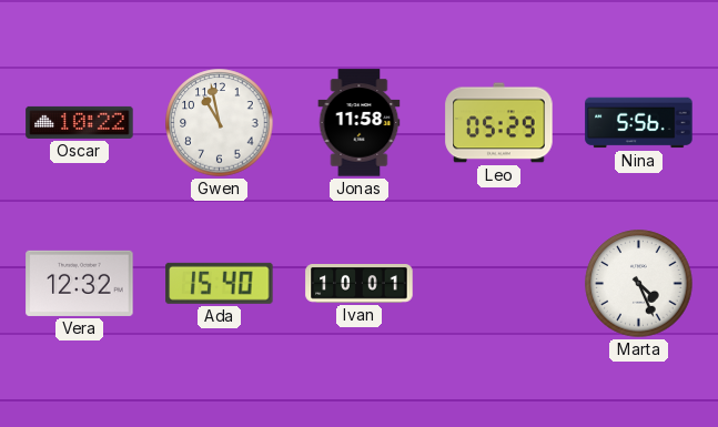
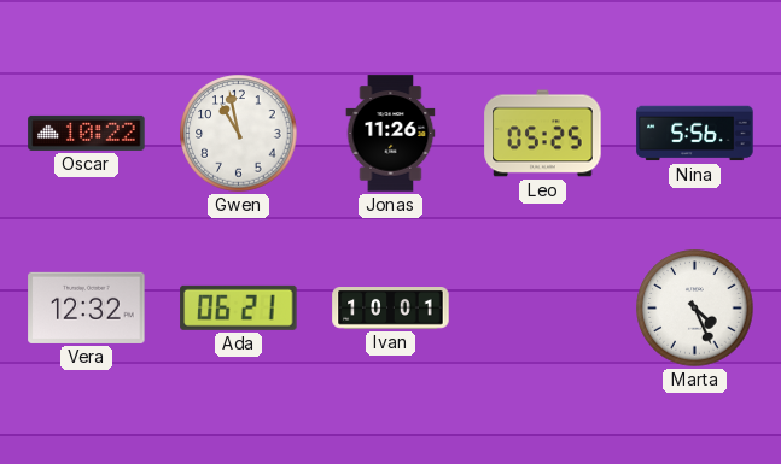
Jonas: 11:58 -> 11:26 (391, 134)
Leo: 05:29 -> 05:25 (543, 134)
Ada: 15:40 -> 06:21 (239, 307)
